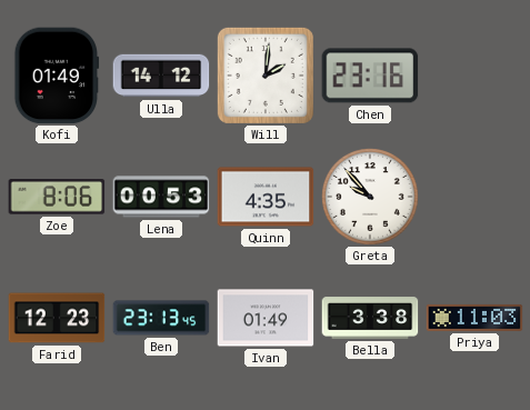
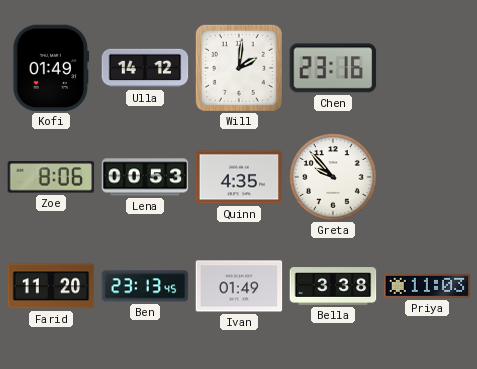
Farid: 12:23 -> 11:20 (51, 286)
